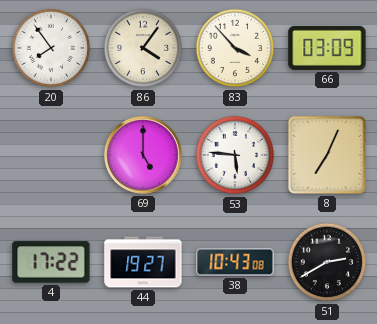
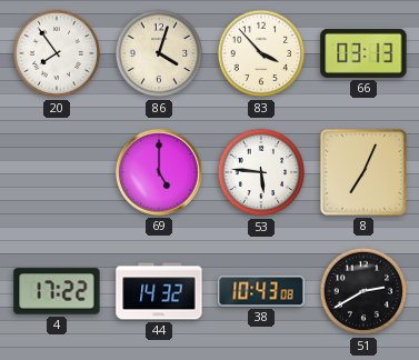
86: 4:06 -> 4:03 (159, 53)
66: 03:09 -> 03:13 (363, 53)
44: 19:27 -> 14:32 (159, 291)
